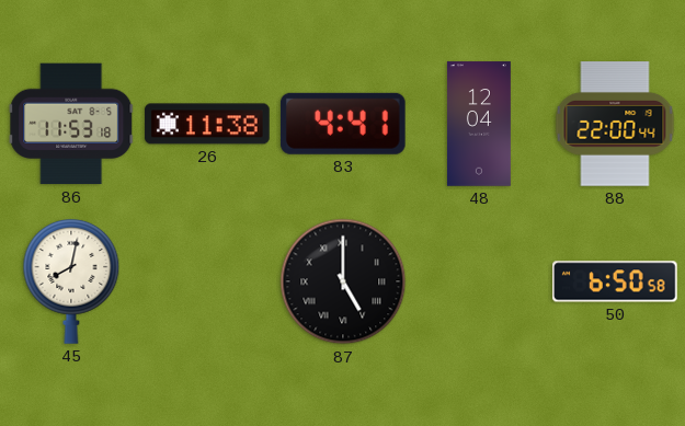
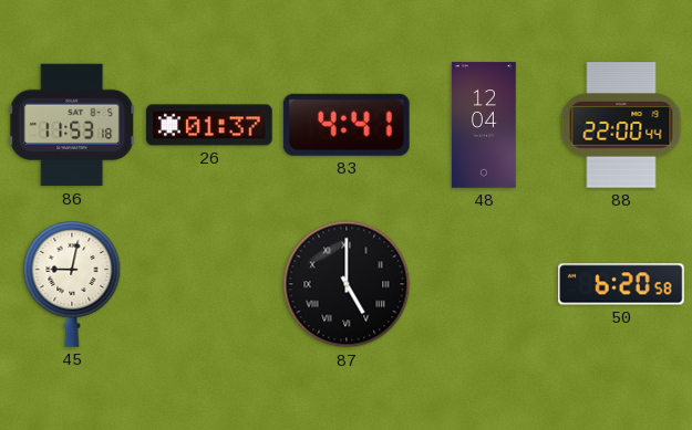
26: 11:38 -> 01:37 (209, 125)
45: 8:02 -> 9:02 (72, 284)
50: 6:50 -> 6:20 (621, 284)
